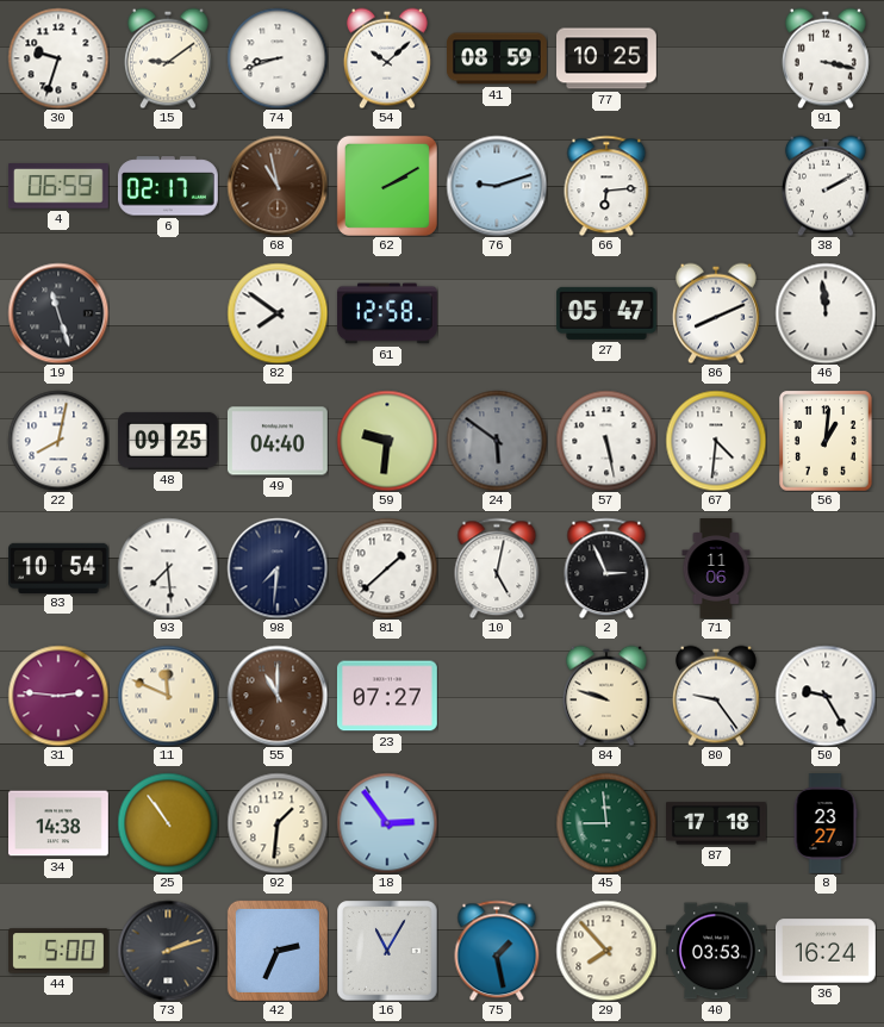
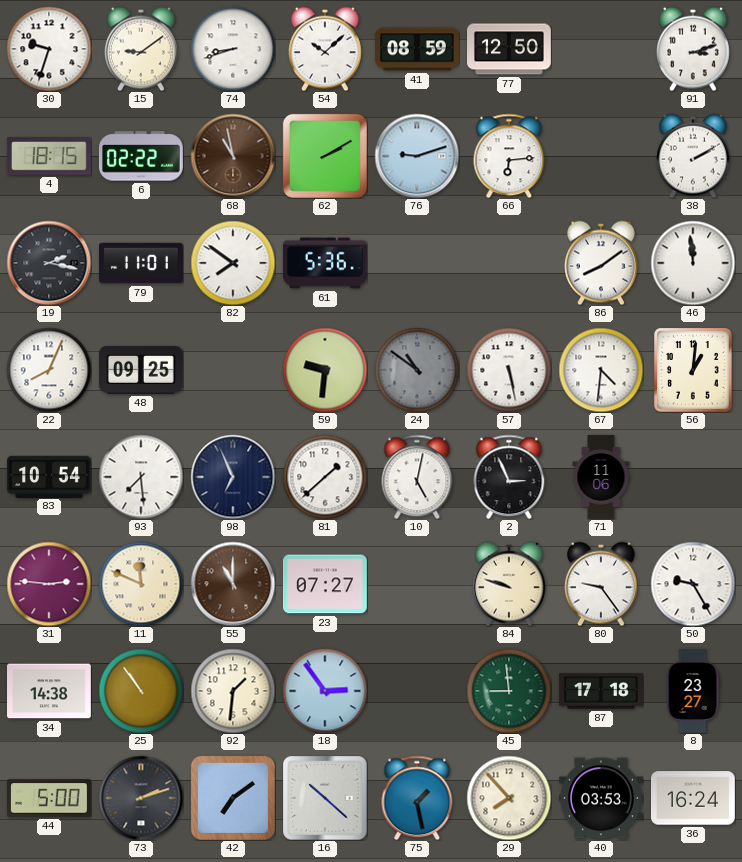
77: 10:25 -> 12:50 (510, 49)
91: 3:17 -> 3:12 (693, 49)
4: 06:59 -> 18:15 (49, 156)
6: 02:17 -> 02:22 (141, 156)
19: 11:27 -> 2:17 (49, 263)
79: none -> 11:01 (142, 263)
61: 12:58 -> 5:36 (325, 263)
27: 05:47 -> none (606, 313)
86: 8:11 -> 8:09 (601, 263)
22: 8:02 -> 8:04 (49, 370)
49: 04:40 -> none (278, 441)
24: 5:51 -> 10:51 (417, 370)
98: 7:31 -> 6:56 (233, 477)
42: 2:34 -> 7:09 (233, 798)
16: 11:05 -> 10:22 (325, 798)
